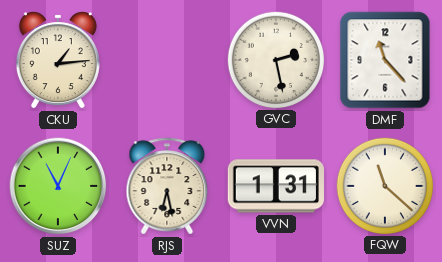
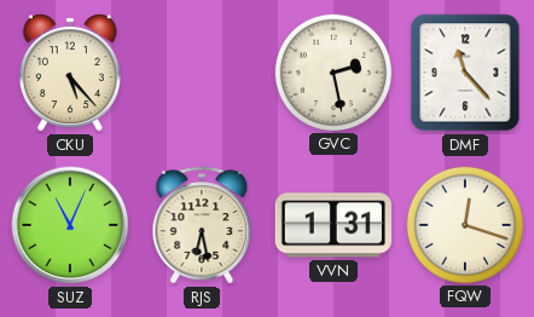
CKU: 1:14 -> 5:23 (70, 73)
FQW: 11:22 -> 12:18 (464, 224)
